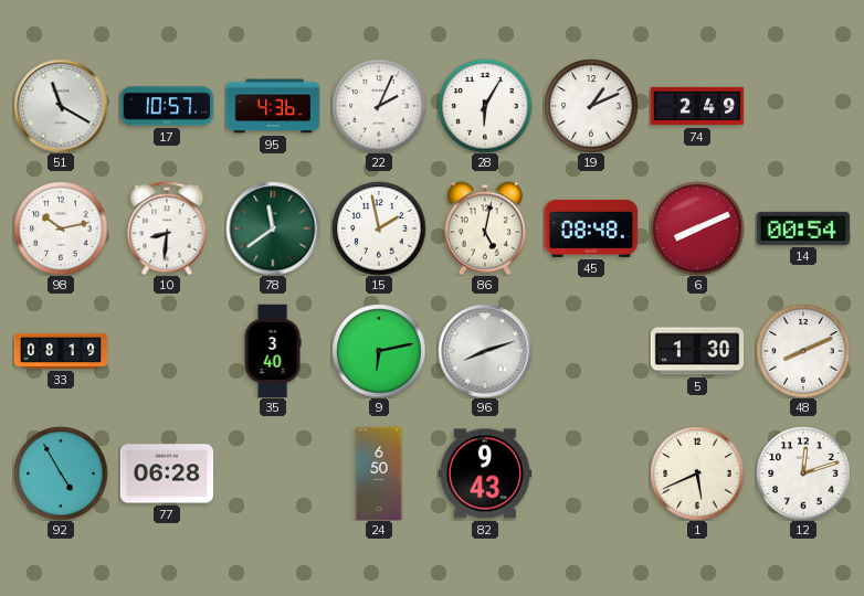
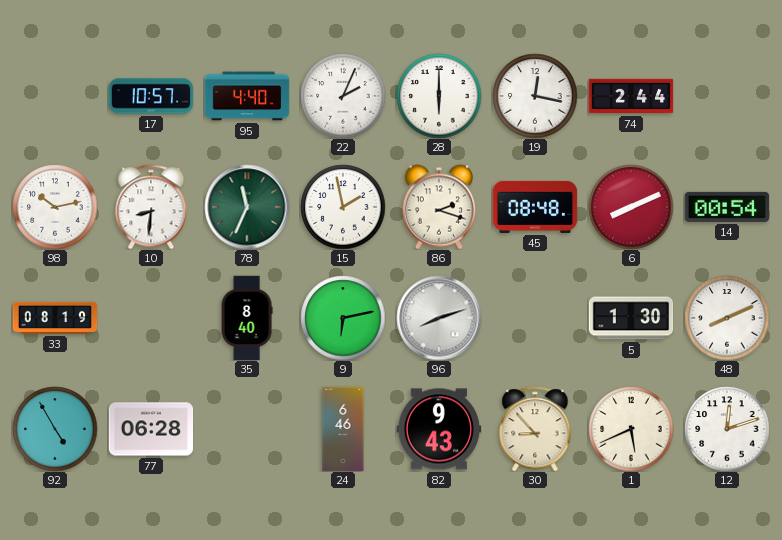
51: 11:20 -> none (61, 106)
95: 4:36 -> 4:40 (247, 96)
28: 6:05 -> 6:00 (439, 96)
19: 1:11 -> 12:17 (535, 96)
74: 2:49 -> 2:44 (631, 96)
78: 11:39 -> 11:34 (247, 207)
86: 5:02 -> 2:18 (438, 207)
35: 3:40 -> 8:40 (247, 318)
24: 6:50 -> 6:46 (343, 429)
30: none -> 8:53 (535, 429)
